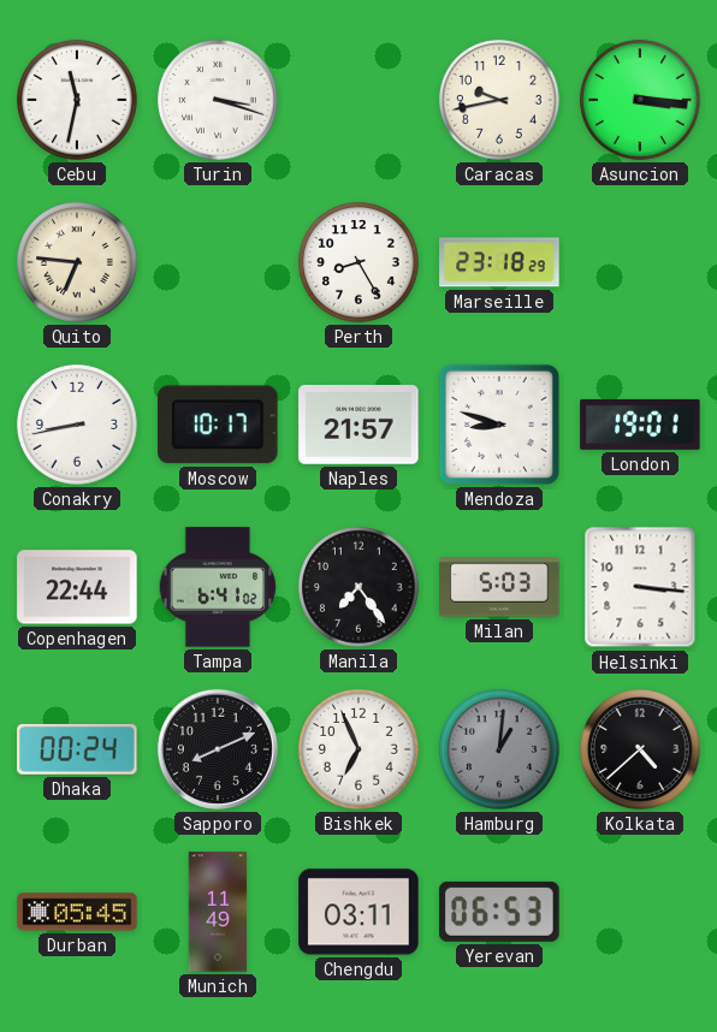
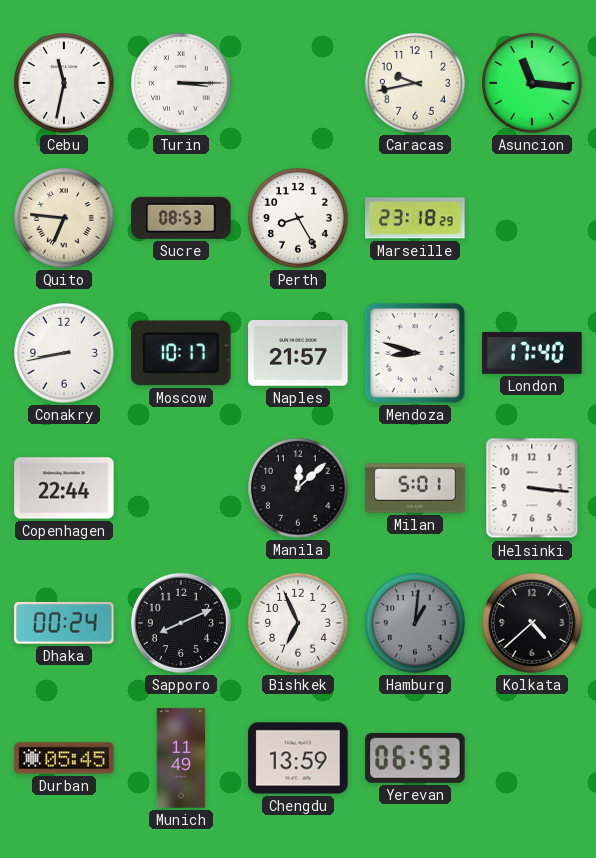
Turin: 3:18 -> 3:15 (182, 84)
Asuncion: 3:16 -> 11:16 (533, 84)
Sucre: none -> 08:53 (181, 218)
London: 19:01 -> 17:40 (532, 353)
Tampa: 6:41 -> none (218, 587)
Manila: 7:24 -> 12:08 (299, 489)
Milan: 5:03 -> 5:01 (415, 488)
Chengdu: 03:11 -> 13:59 (298, 758)
